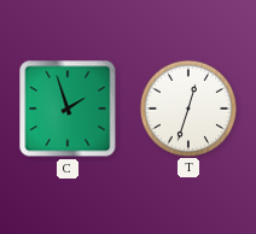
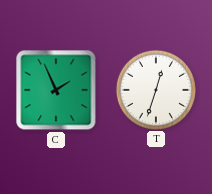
C: 1:57 -> 1:56 (56, 90)
